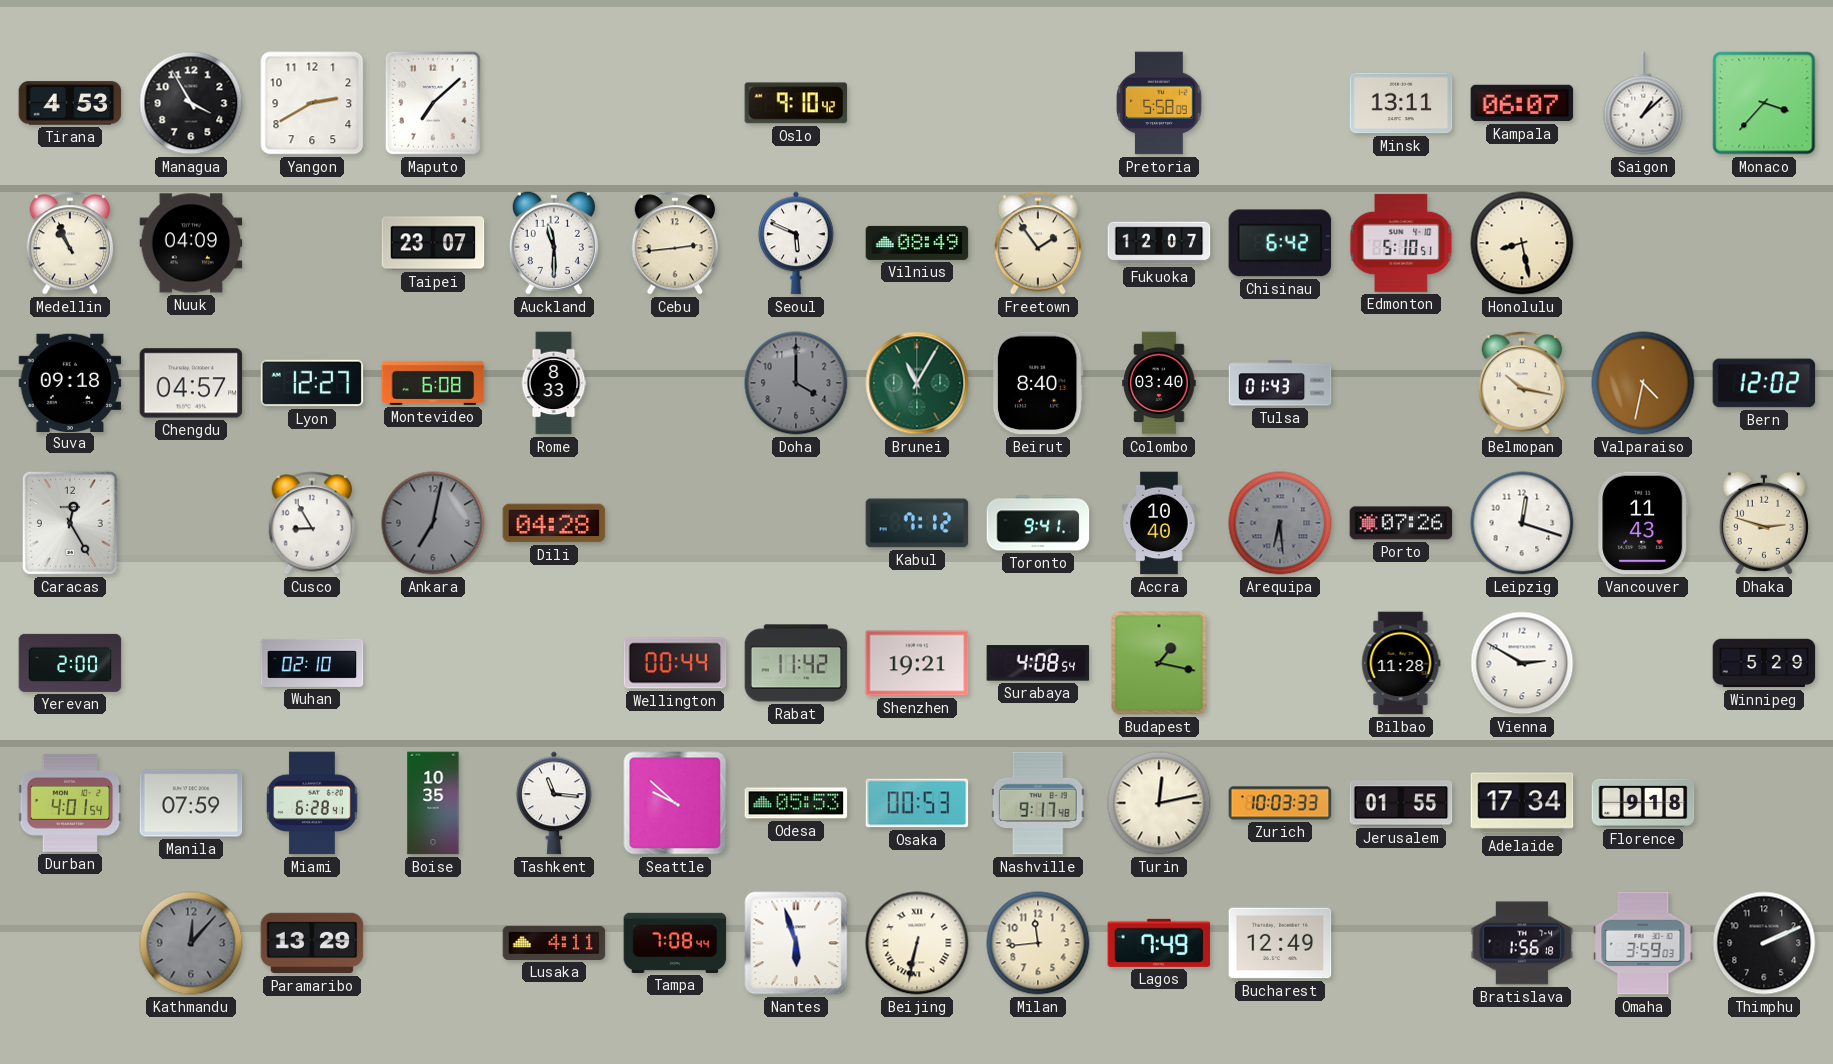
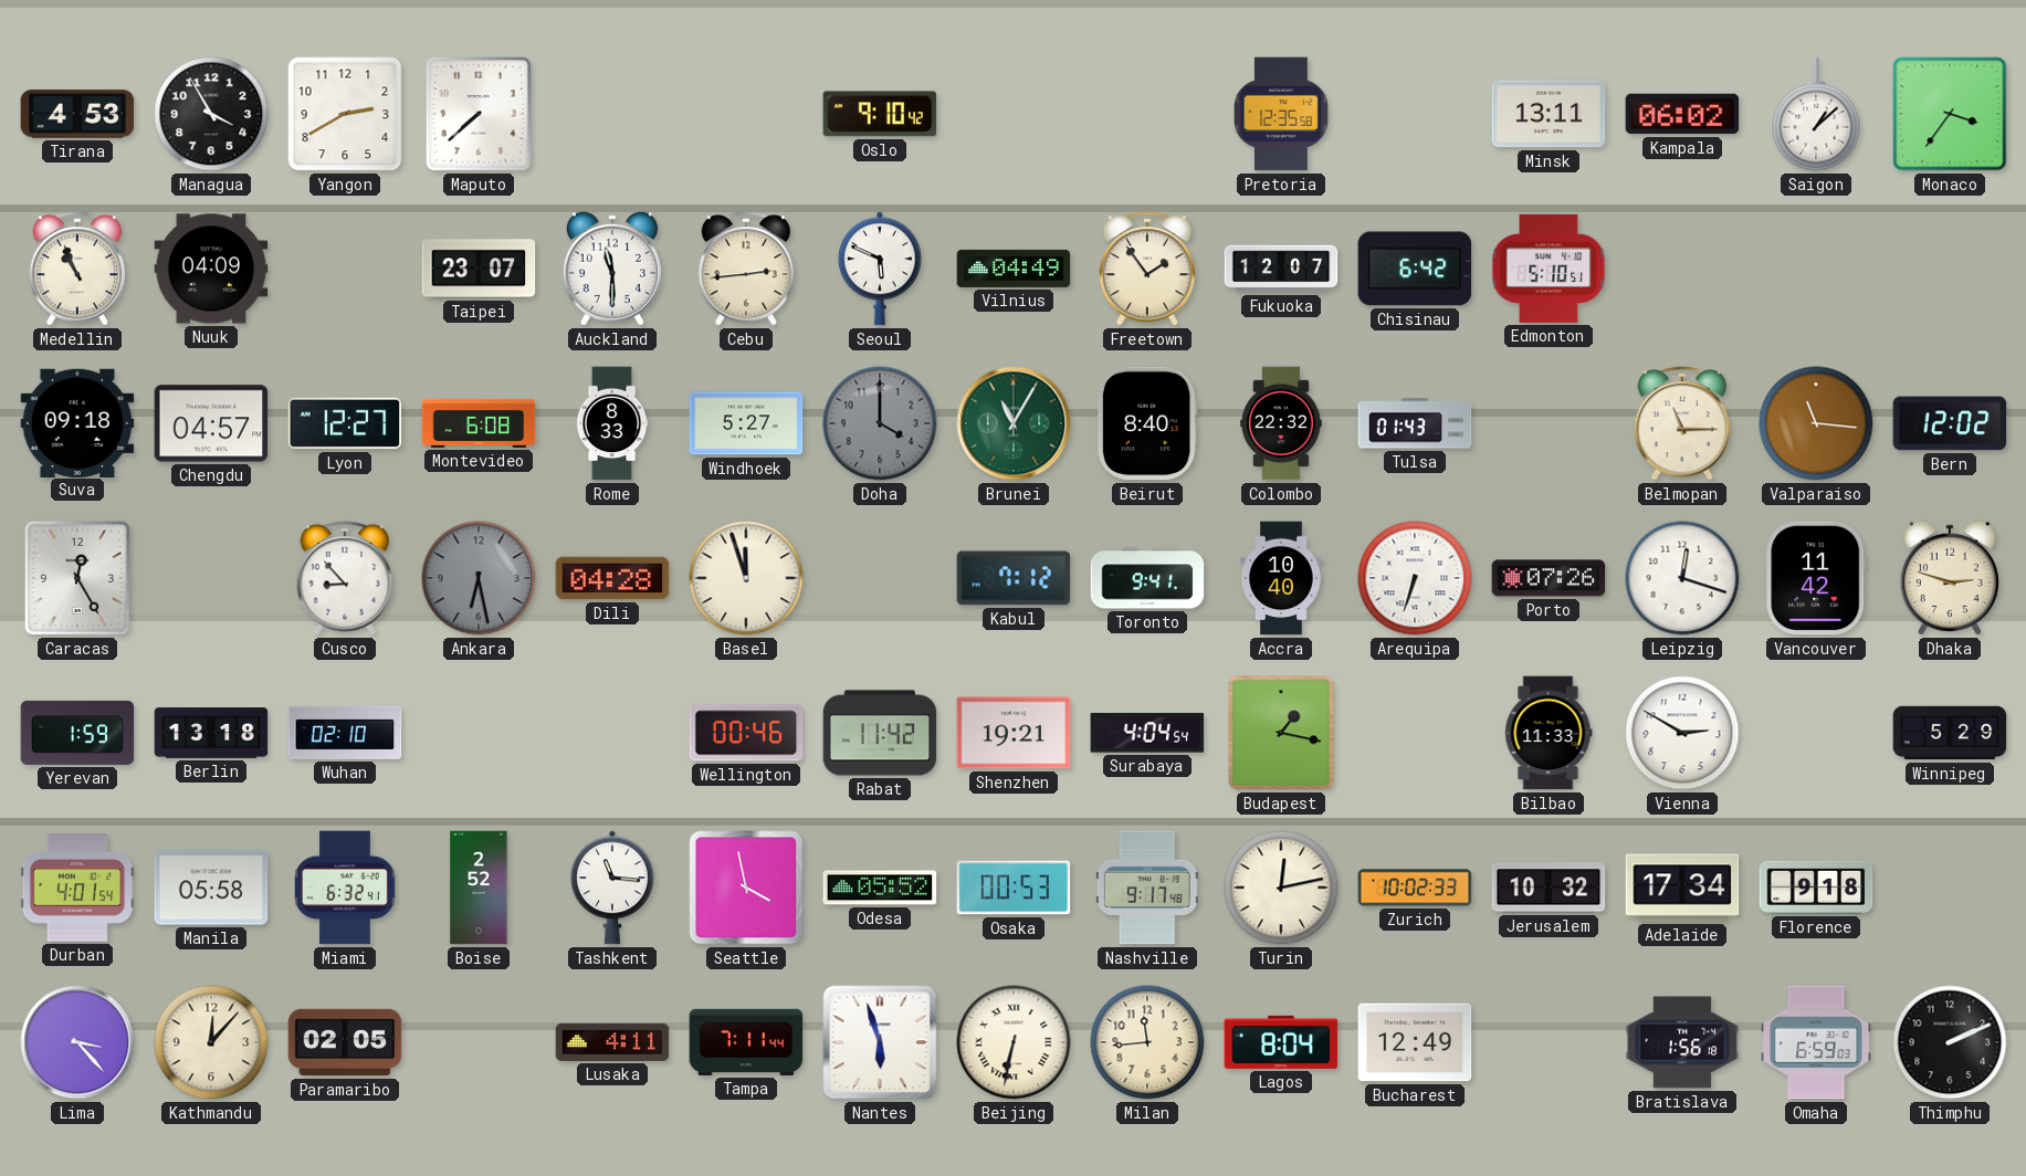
Maputo: 7:08 -> 7:38 (479, 114)
Pretoria: 5:58 -> 12:35 (1282, 114)
Kampala: 06:07 -> 06:02 (1682, 114)
Monaco: 3:37 -> 3:36 (1950, 114)
Vilnius: 08:49 -> 04:49 (1014, 269)
Honolulu: 8:28 -> none (1522, 243)
Windhoek: none -> 5:27 (746, 423)
Colombo: 03:40 -> 22:32 (1281, 423)
Belmopan: 10:17 -> 11:15 (1682, 423)
Valparaiso: 4:32 -> 11:16 (1816, 423)
Cusco: 8:55 -> 8:53 (345, 578)
Ankara: 7:02 -> 6:28 (479, 578)
Basel: none -> 11:57 (746, 578)
Arequipa: 6:29 -> 6:33 (1415, 578)
Arequipa dial: grey -> white (1415, 578)
Vancouver: 11:43 -> 11:42 (1816, 578)
Yerevan: 2:00 -> 1:59 (77, 733)
Berlin: none -> 13:18 (211, 733)
Wellington: 00:44 -> 00:46 (746, 733)
Surabaya: 4:08 -> 4:04 (1147, 733)
Bilbao: 11:28 -> 11:33 (1549, 733)
Manila: 07:59 -> 05:58 (211, 888)
Miami: 6:28 -> 6:32 (345, 888)
Boise: 10:35 -> 2:52 (479, 888)
Seattle: 9:52 -> 3:58 (746, 888)
Odesa: 05:53 -> 05:52 (880, 888)
Zurich: 10:03 -> 10:02 (1415, 888)
Jerusalem: 01:55 -> 10:32 (1549, 888)
Lima: none -> 3:23 (77, 1042)
Kathmandu dial: grey -> cream (211, 1042)
Paramaribo: 13:29 -> 02:05 (345, 1042)
Tampa: 7:08 -> 7:11 (746, 1042)
Lagos: 7:49 -> 8:04 (1281, 1042)
Omaha: 3:59 -> 6:59 (1816, 1042)
